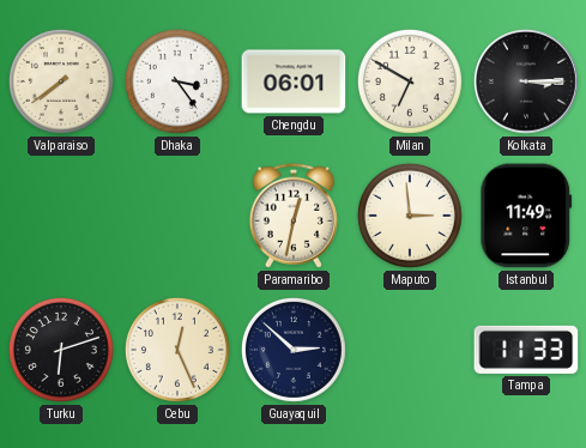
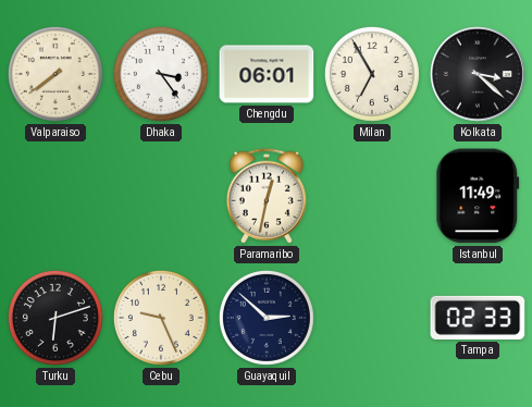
Milan: 6:50 -> 6:55 (372, 74)
Kolkata: 3:15 -> 3:22 (478, 74)
Maputo: 2:59 -> none (410, 216)
Cebu: 12:26 -> 9:26 (161, 318)
Tampa: 11:33 -> 02:33 (478, 318)
